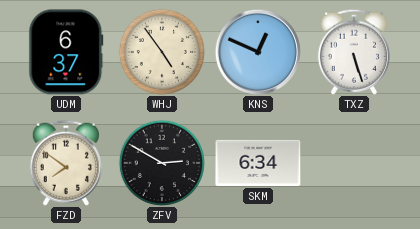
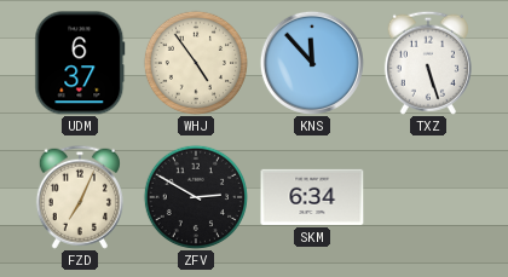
KNS: 12:49 -> 11:53 (312, 63)
FZD: 7:51 -> 7:04 (80, 197)
